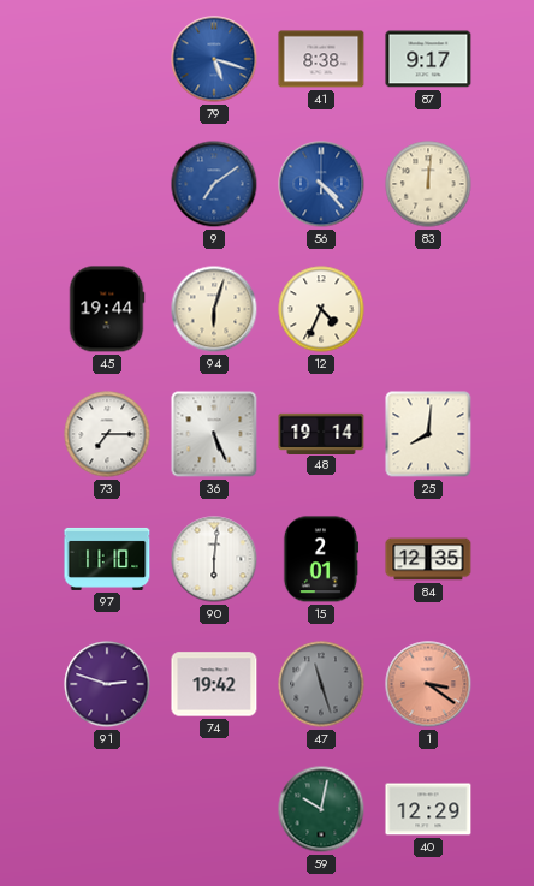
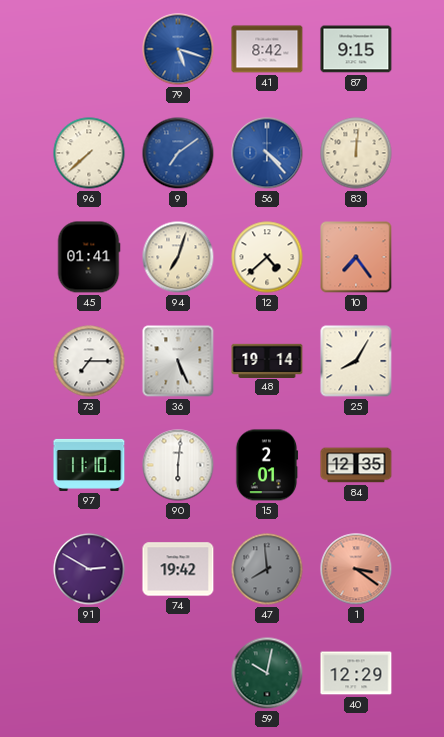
41: 8:38 -> 8:42 (267, 49)
87: 9:17 -> 9:15 (356, 49)
96: none -> 7:38 (89, 153)
45: 19:44 -> 01:41 (89, 257)
94: 6:03 -> 7:03 (178, 257)
12: 4:34 -> 4:38 (267, 257)
10: none -> 7:24 (356, 257)
25: 8:01 -> 8:05 (356, 361)
91: 2:48 -> 2:50 (89, 569)
47: 11:27 -> 7:59 (267, 569)
